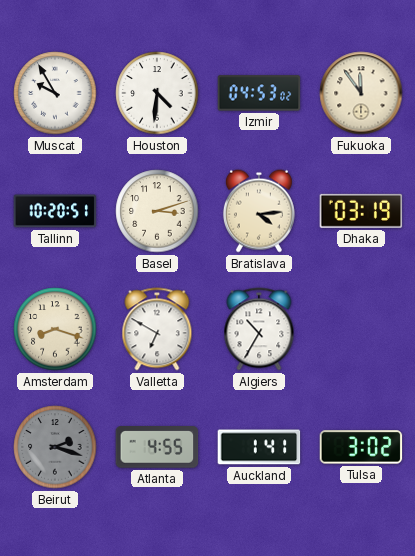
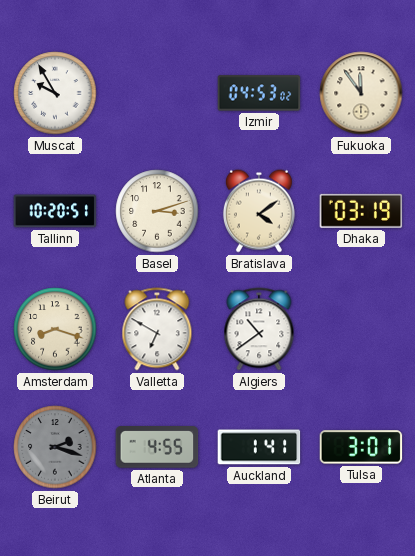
Houston: 4:31 -> none (157, 93)
Bratislava: 4:14 -> 4:09 (259, 211)
Algiers: 10:35 -> 10:39 (259, 329)
Tulsa: 3:02 -> 3:01 (361, 447)
